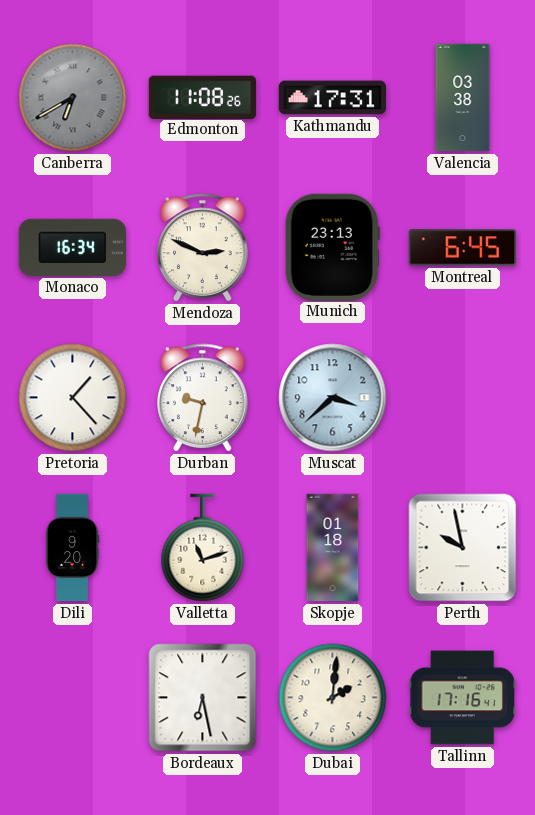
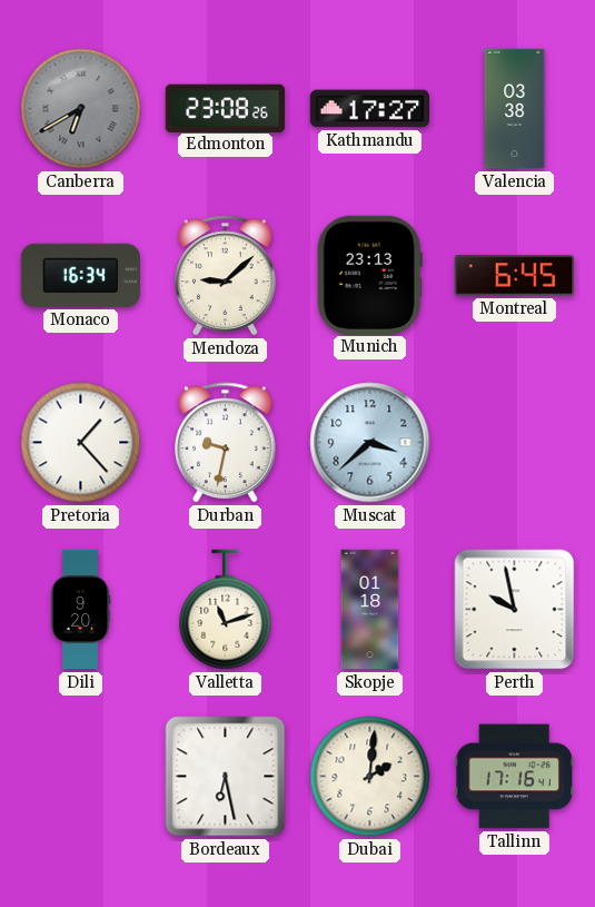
Edmonton: 11:08 -> 23:08 (225, 108)
Kathmandu: 17:31 -> 17:27 (370, 109)
Mendoza: 2:49 -> 9:08 (226, 276)
